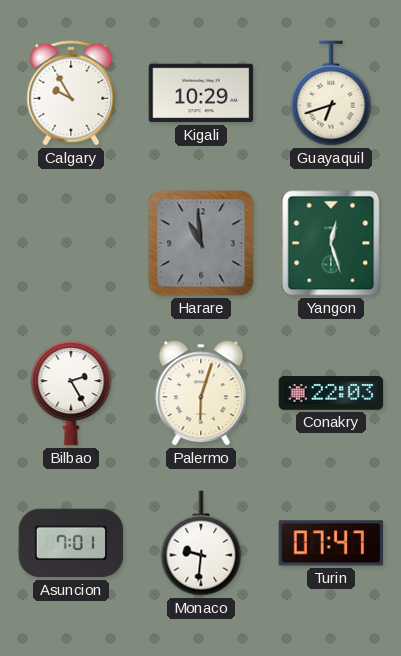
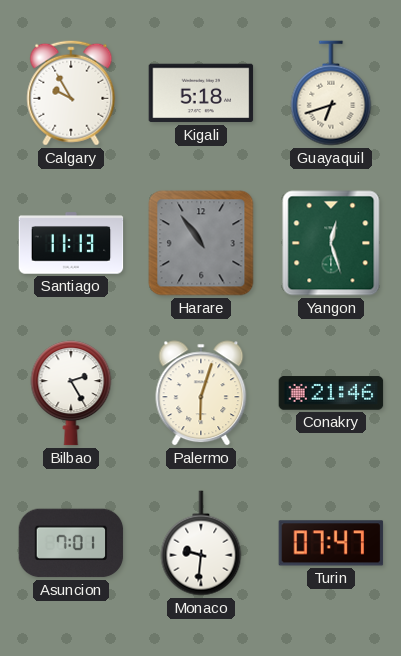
Kigali: 10:29 -> 5:18 (201, 93)
Santiago: none -> 11:13 (71, 243)
Harare: 10:59 -> 10:54 (201, 243)
Conakry: 22:03 -> 21:46 (331, 393)
